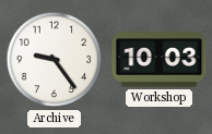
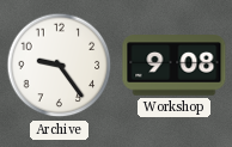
Workshop: 10:03 -> 9:08 (175, 66)
